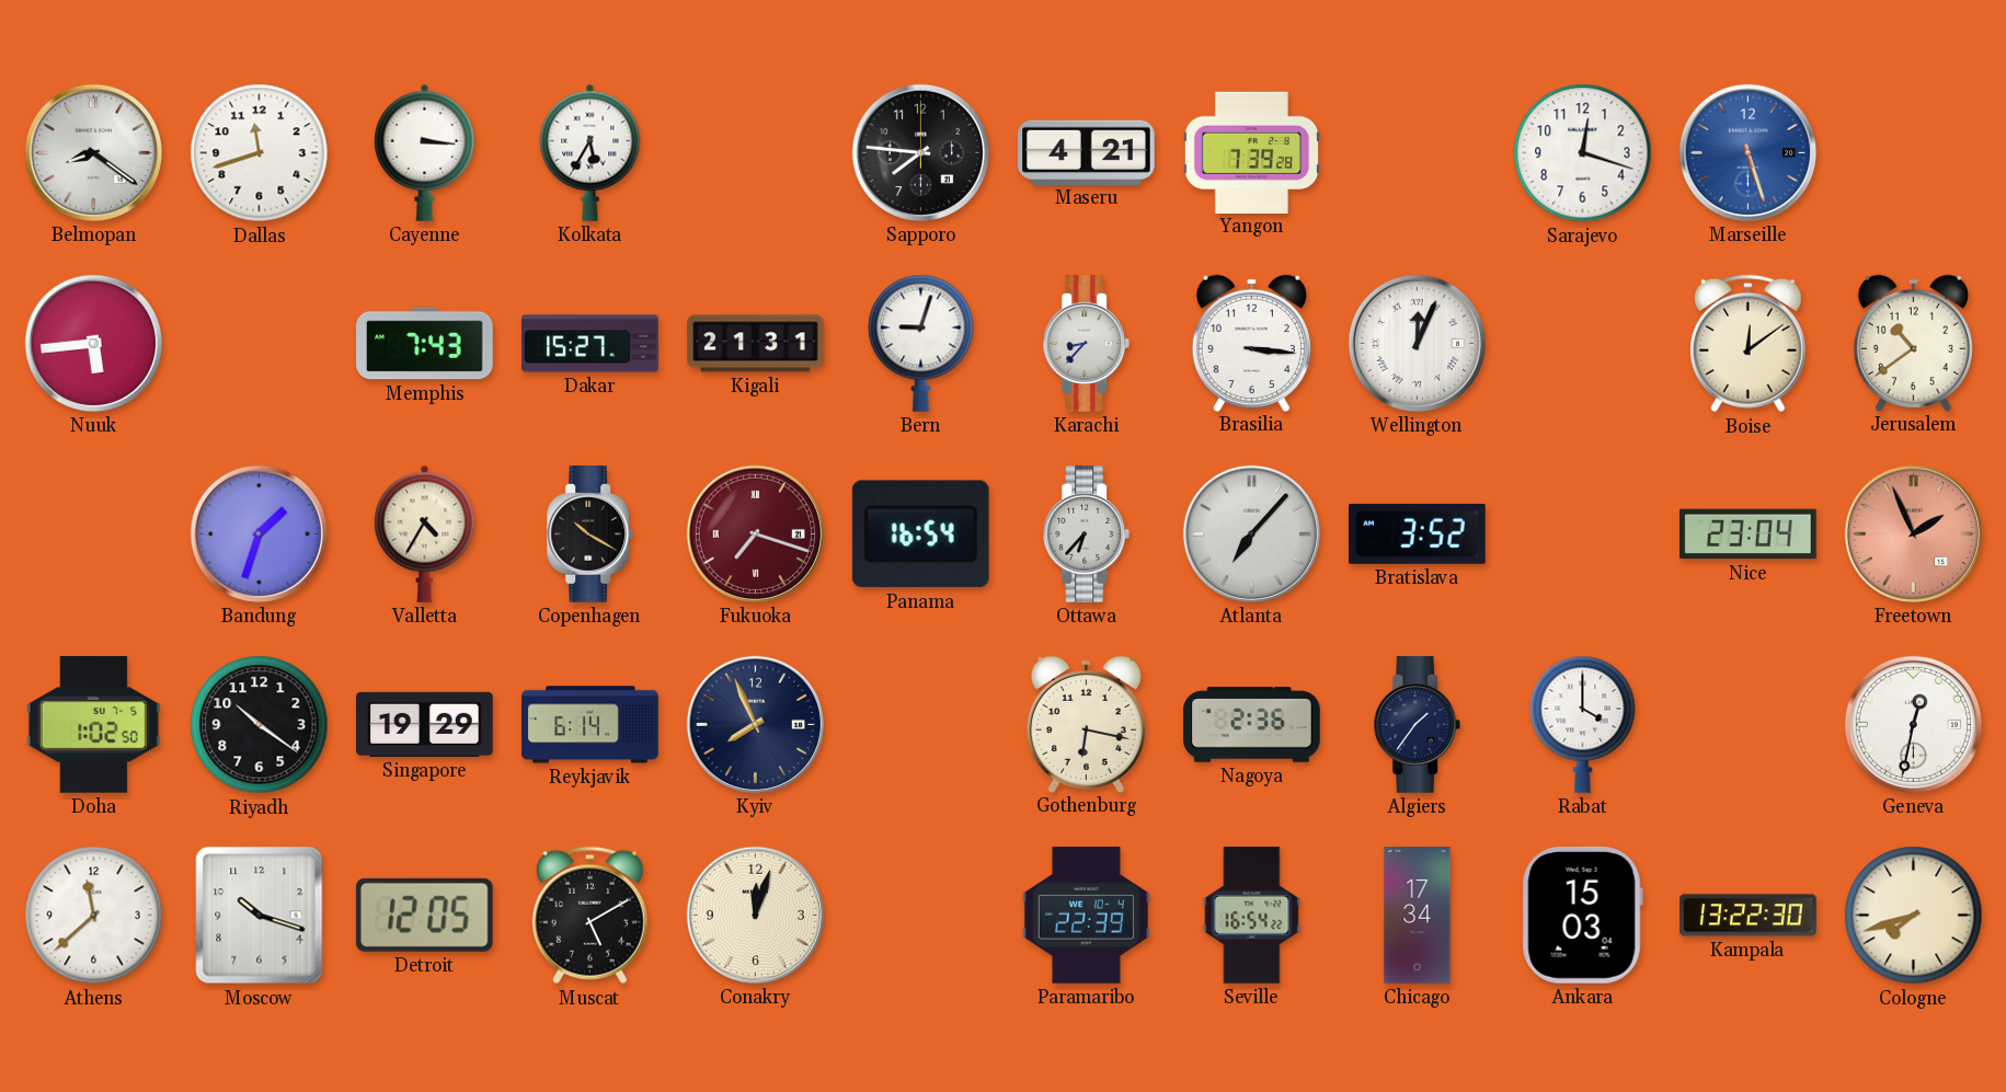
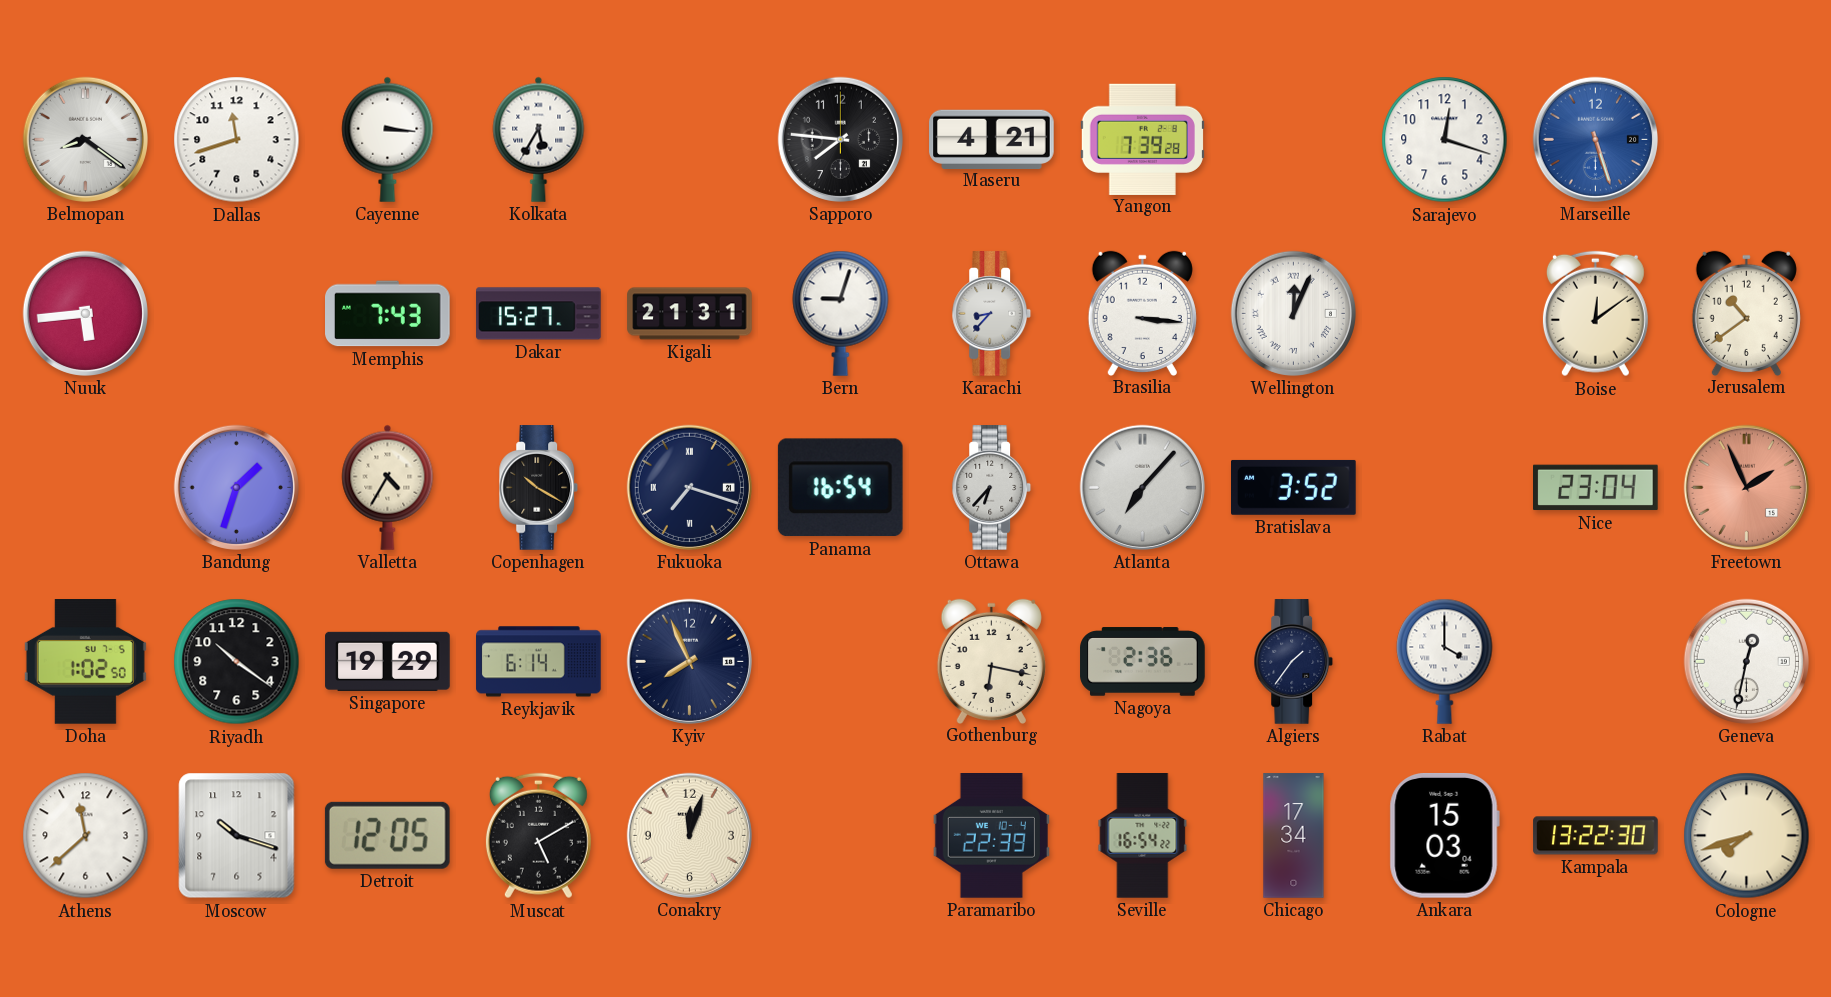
Fukuoka dial: burgundy -> navy (689, 487)
